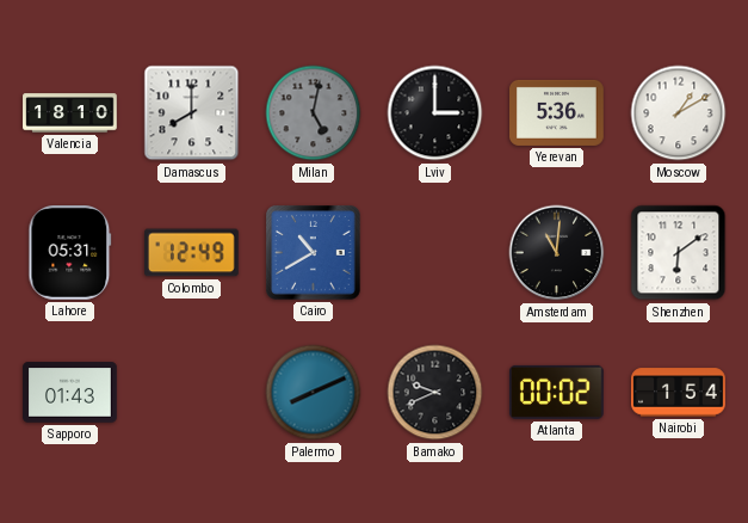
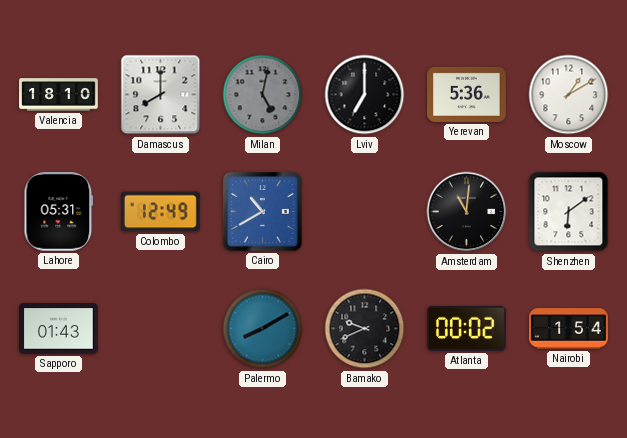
Lviv: 3:00 -> 7:00 (365, 95)
Palermo: 8:11 -> 8:10 (263, 329)
